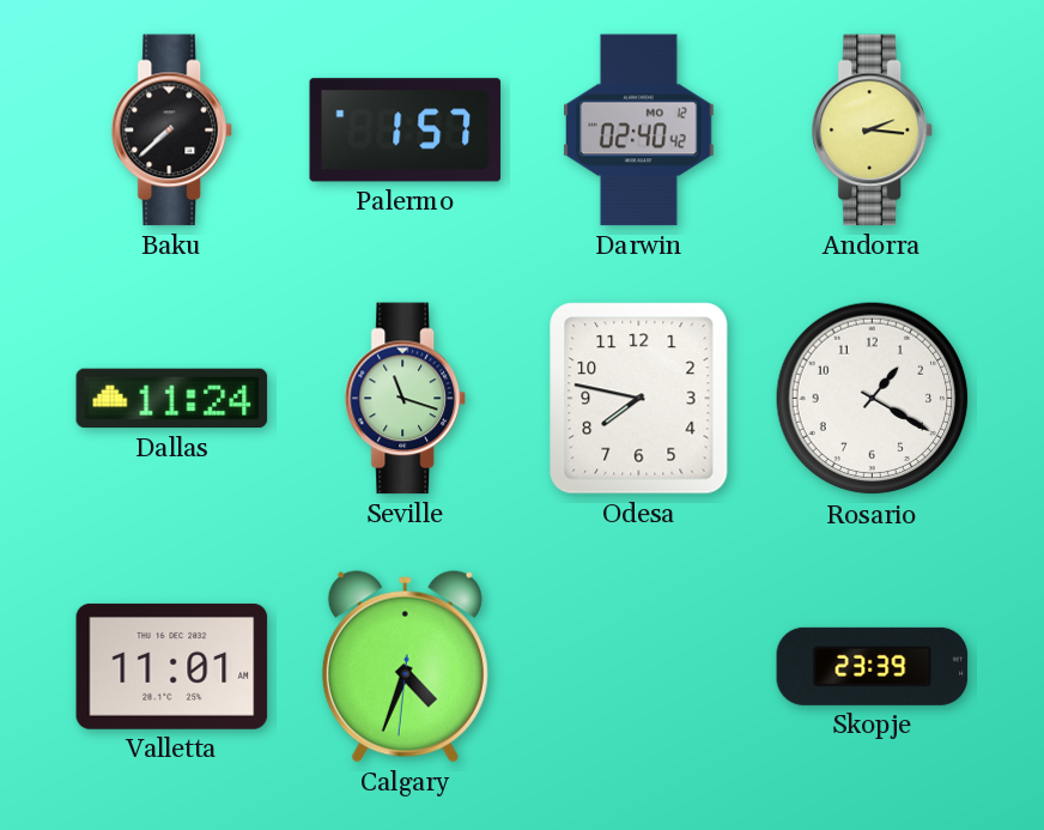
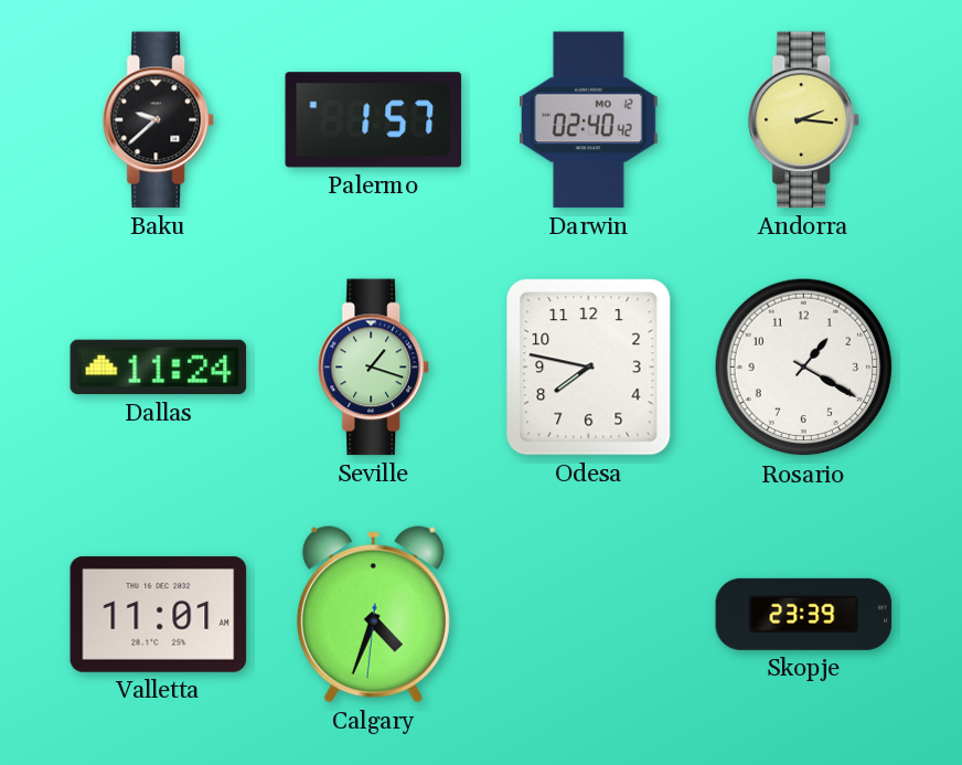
Baku: 7:38 -> 9:38 (158, 120)
Seville: 11:18 -> 1:18 (373, 368)
